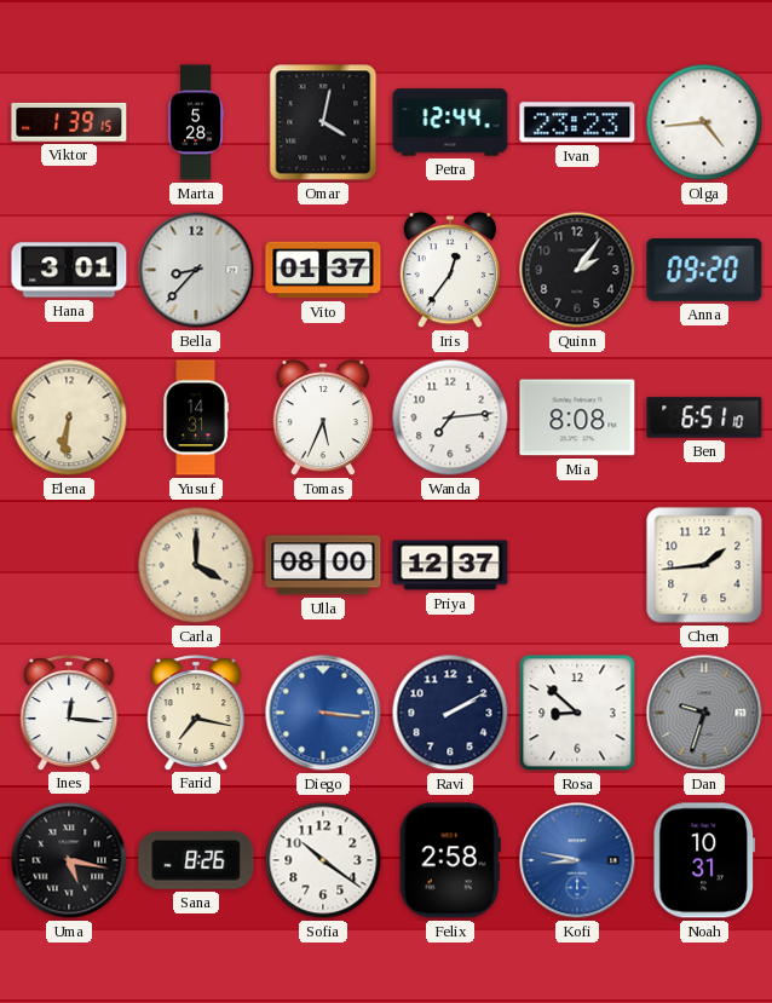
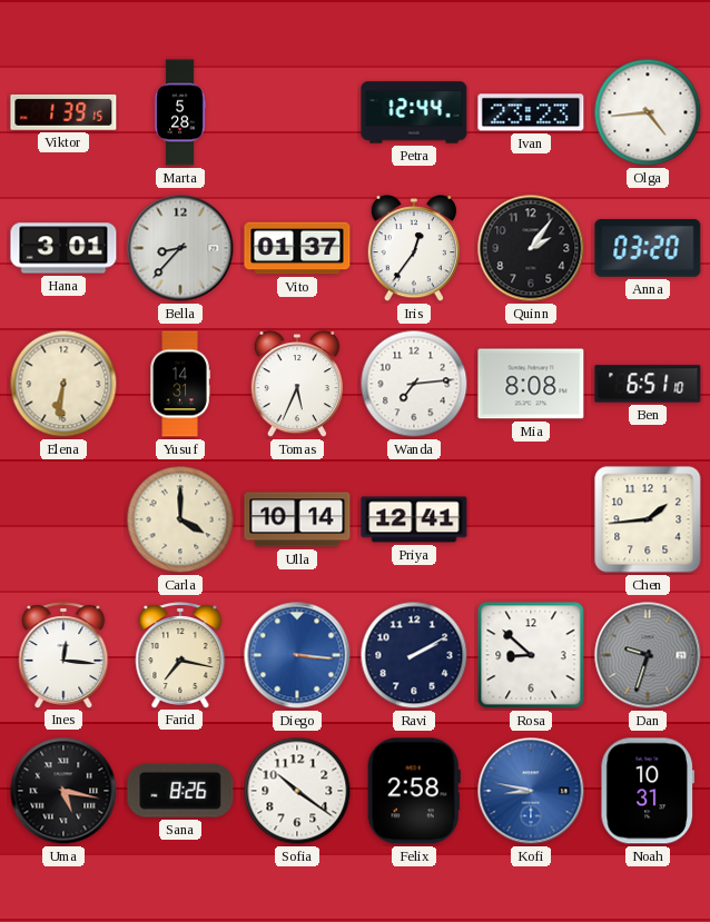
Omar: 4:02 -> none (323, 122)
Anna: 09:20 -> 03:20 (648, 249)
Ulla: 08:00 -> 10:14 (297, 519)
Priya: 12:37 -> 12:41 (414, 519)
